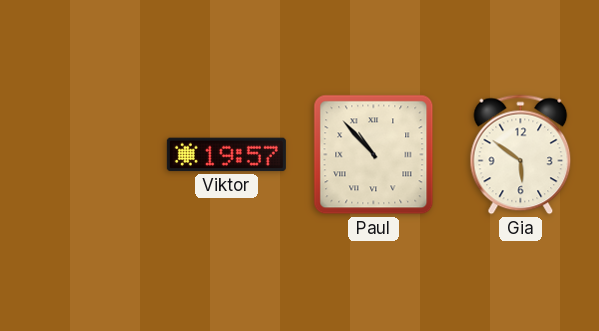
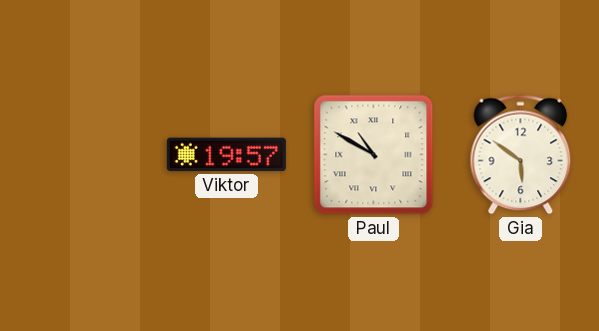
Paul: 10:53 -> 10:50 (374, 155)
